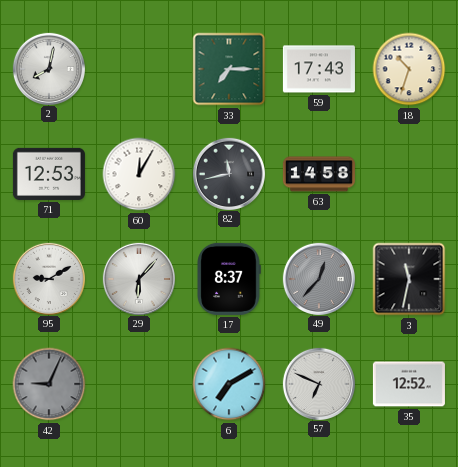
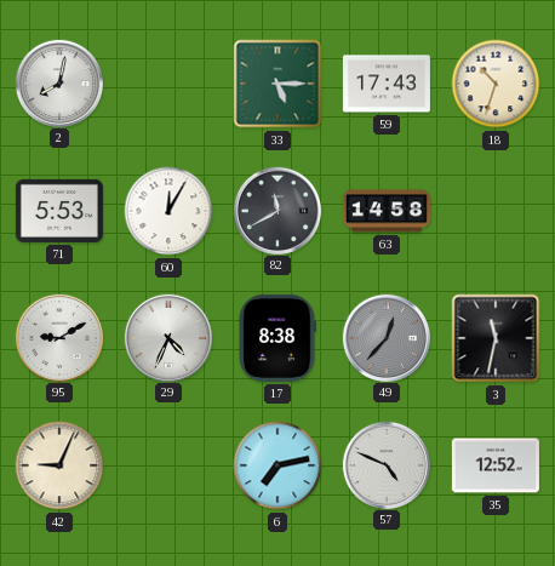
33: 7:15 -> 5:15 (277, 84)
71: 12:53 -> 5:53 (59, 211)
82: 11:43 -> 11:40 (276, 210)
29: 6:07 -> 4:34 (167, 337)
17: 8:37 -> 8:38 (277, 338)
42 dial: grey -> cream (59, 465)
6: 7:10 -> 7:13 (277, 465)
57: 6:49 -> 4:49 (385, 464)
